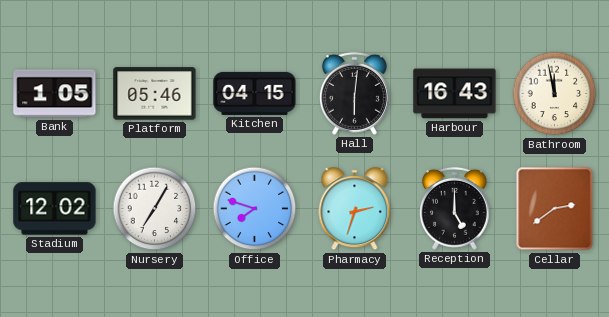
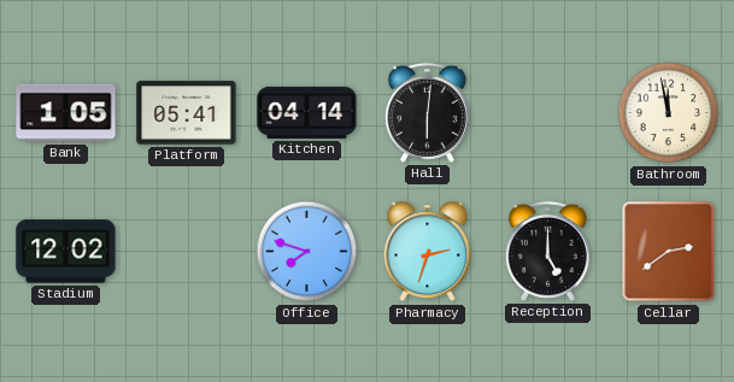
Platform: 05:46 -> 05:41 (187, 113)
Kitchen: 04:15 -> 04:14 (307, 112)
Harbour: 16:43 -> none (455, 94)
Nursery: 7:05 -> none (155, 209)
